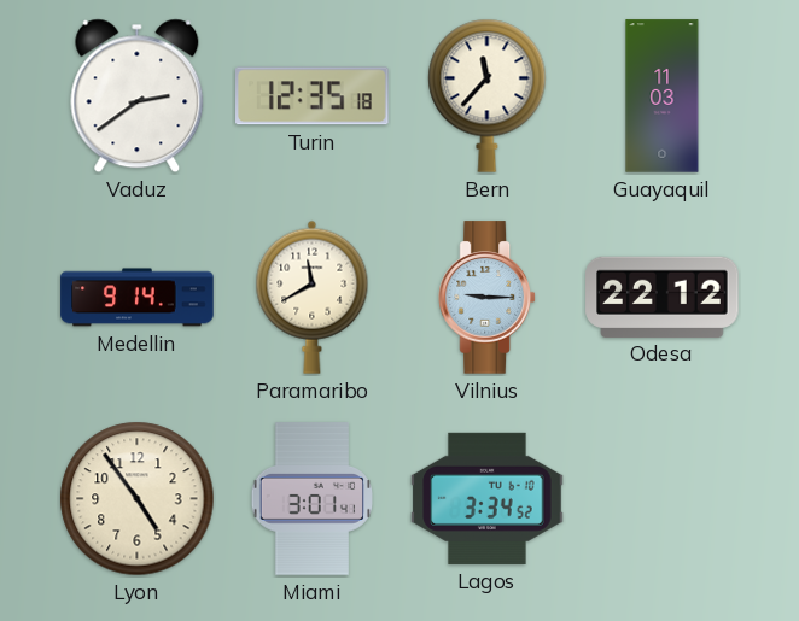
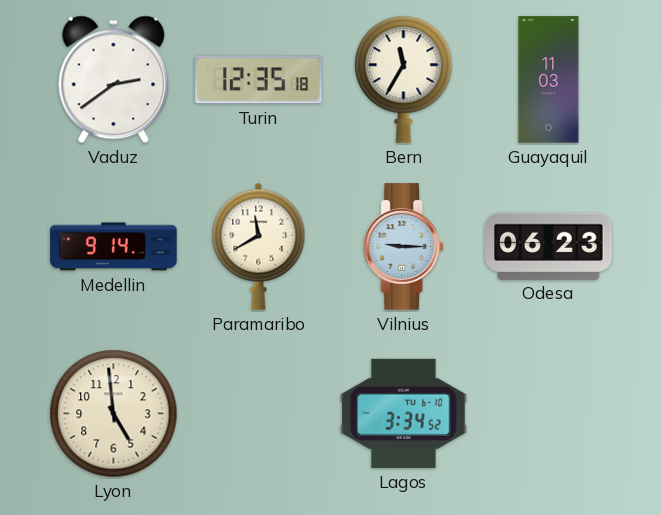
Bern: 11:37 -> 11:35 (404, 79)
Odesa: 22:12 -> 06:23 (549, 246)
Lyon: 4:54 -> 4:59 (114, 414)
Miami: 3:01 -> none (311, 499)
